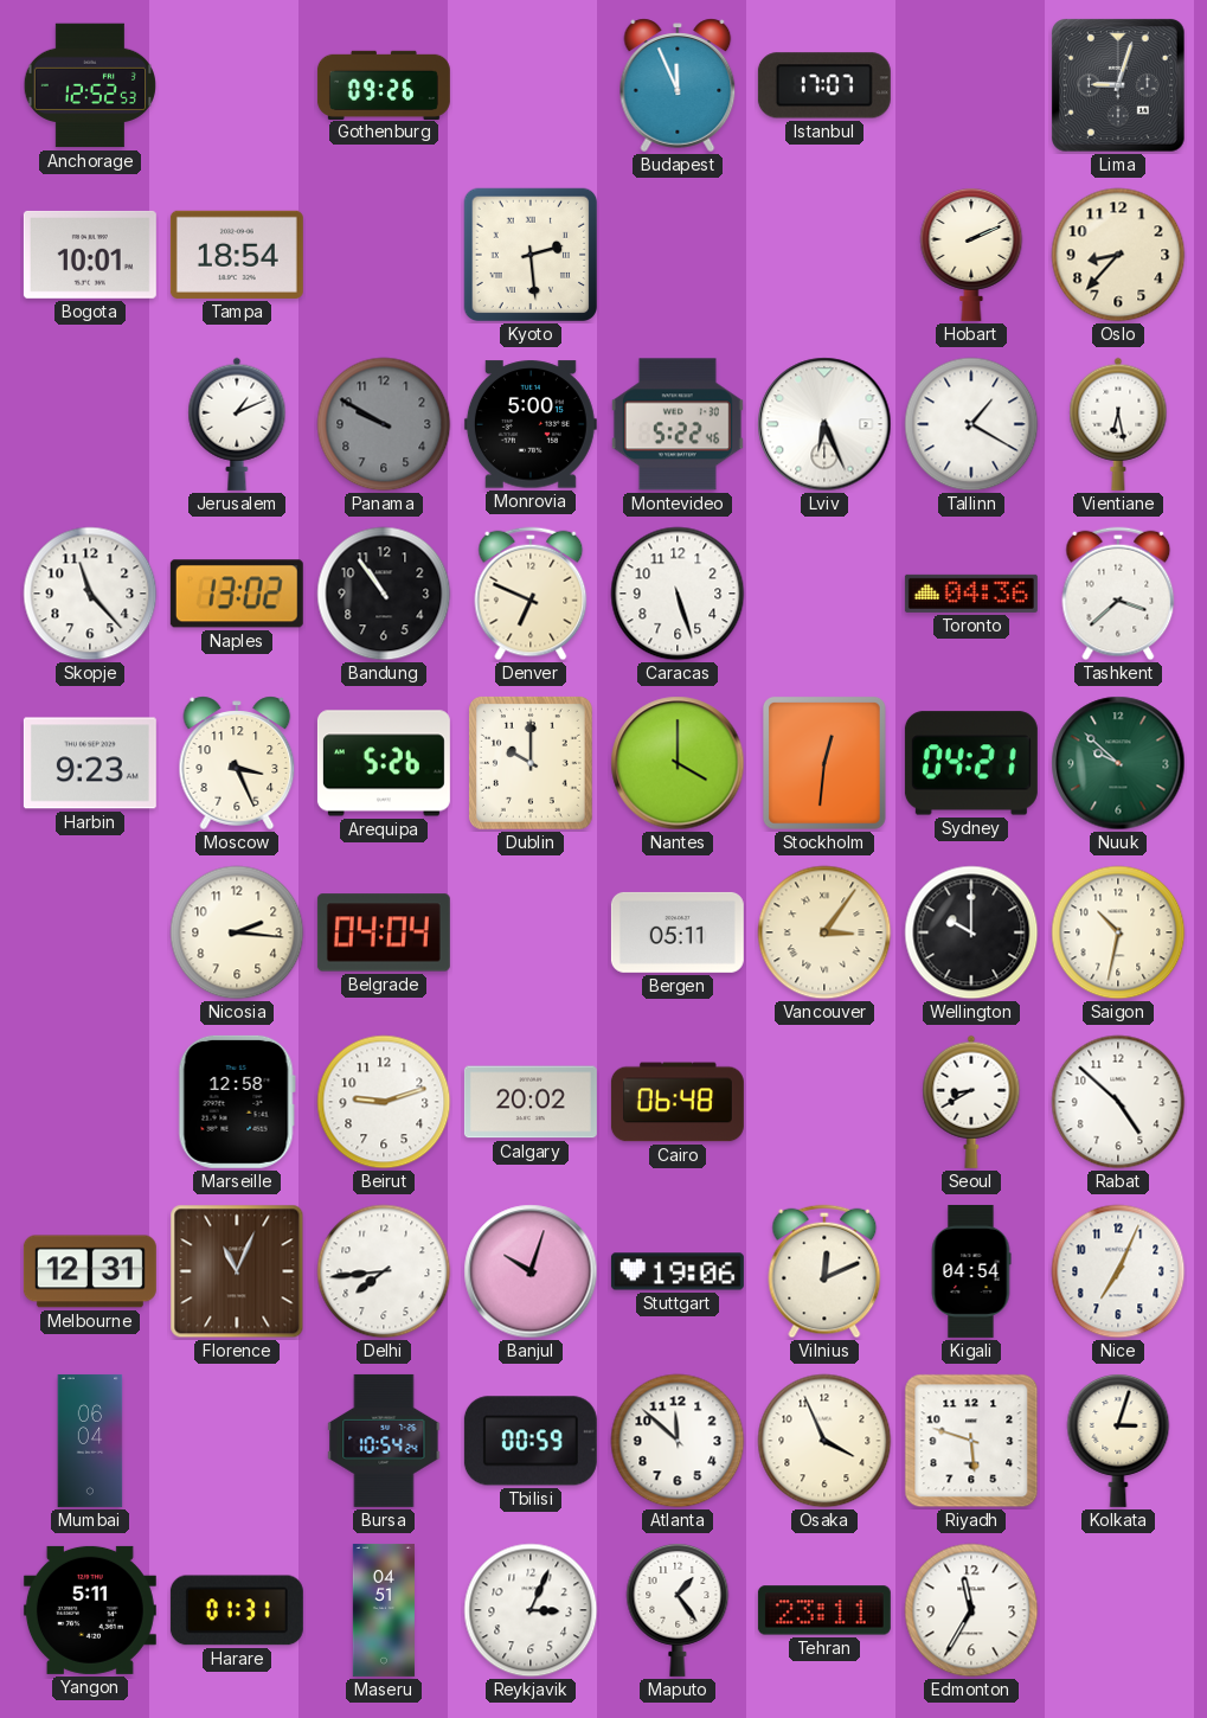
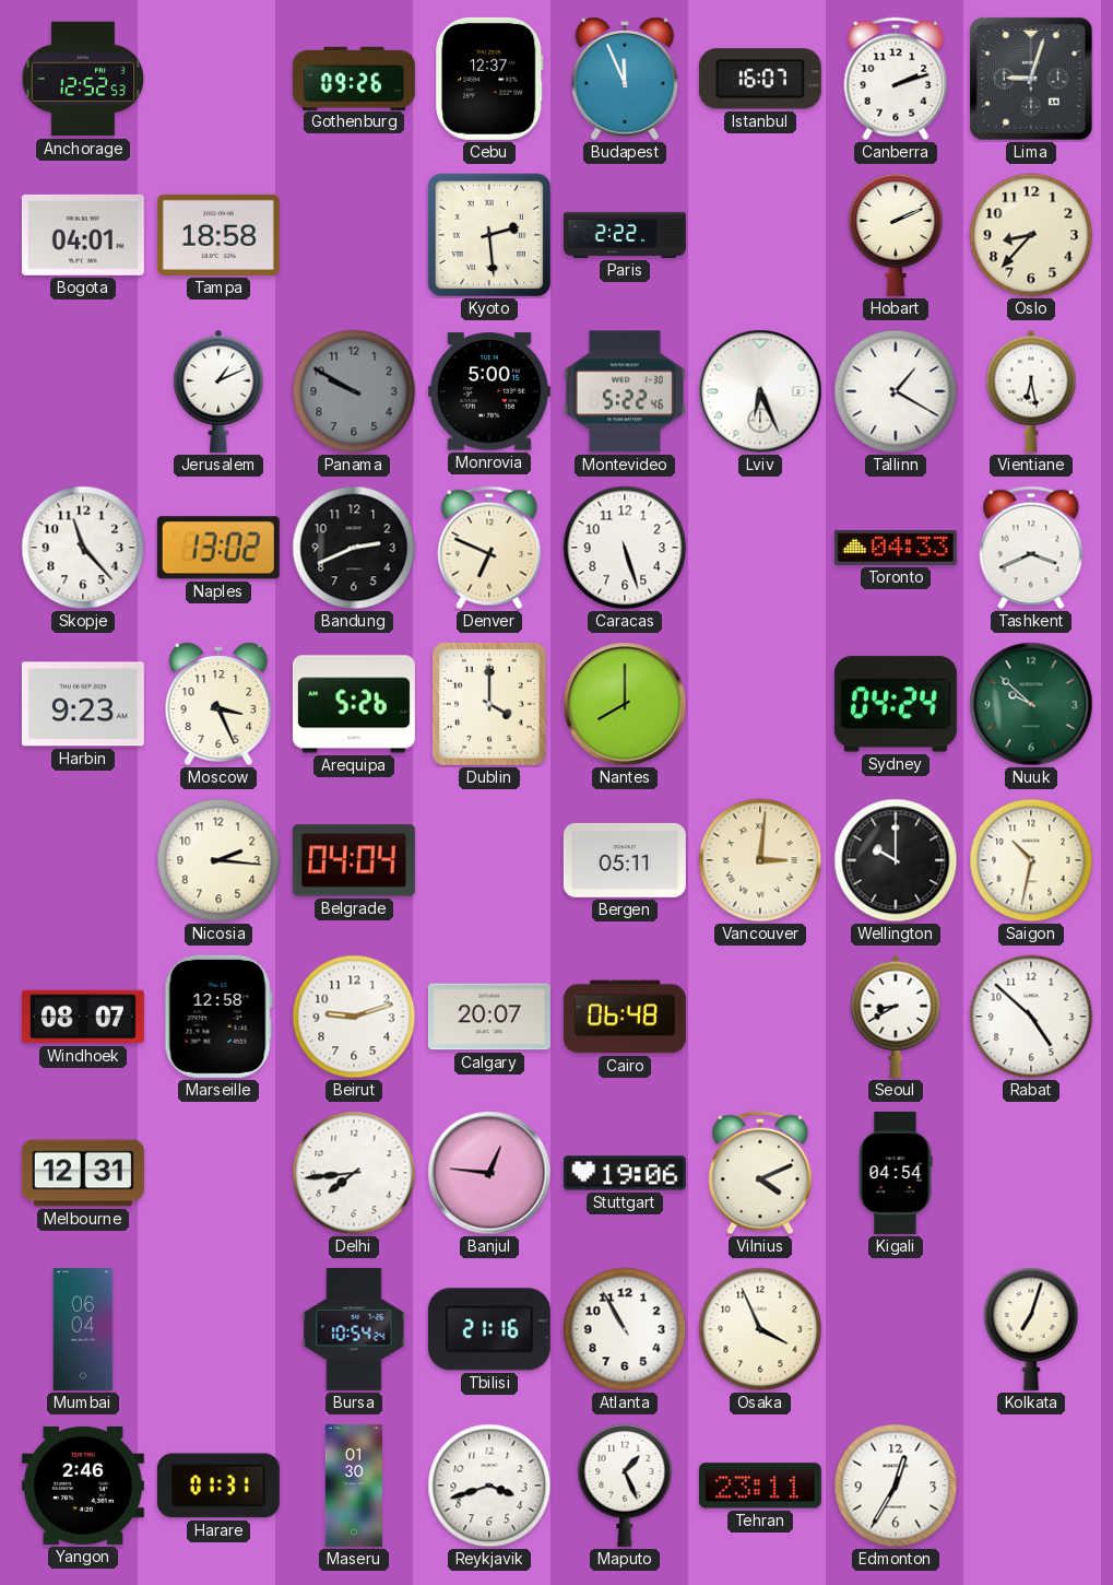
Cebu: none -> 12:37 (489, 79)
Istanbul: 17:07 -> 16:07 (760, 79)
Canberra: none -> 2:12 (896, 79)
Bogota: 10:01 -> 04:01 (83, 235)
Tampa: 18:54 -> 18:58 (218, 235)
Paris: none -> 2:22 (625, 235)
Bandung: 10:54 -> 2:41 (354, 548)
Toronto: 04:36 -> 04:33 (896, 548)
Tashkent: 3:38 -> 3:41 (1031, 548)
Dublin: 10:00 -> 4:00 (489, 704)
Nantes: 4:00 -> 8:00 (625, 704)
Stockholm: 12:31 -> none (824, 763)
Sydney: 04:21 -> 04:24 (896, 704)
Vancouver: 3:06 -> 3:01 (760, 860)
Windhoek: none -> 08:07 (83, 1017)
Calgary: 20:02 -> 20:07 (489, 1017)
Florence: 11:04 -> none (237, 1271)
Banjul: 10:03 -> 12:46 (489, 1173)
Vilnius: 12:11 -> 4:11 (760, 1173)
Nice: 7:04 -> none (1118, 1271)
Tbilisi: 00:59 -> 21:16 (489, 1329)
Atlanta: 11:52 -> 10:55 (625, 1329)
Riyadh: 5:48 -> none (971, 1441)
Kolkata: 3:03 -> 7:03 (1031, 1328)
Yangon: 5:11 -> 2:46 (83, 1486)
Maseru: 04:51 -> 01:30 (354, 1486)
Reykjavik: 3:04 -> 3:42 (489, 1486)
Maputo: 1:24 -> 1:26 (625, 1484)
Edmonton: 11:35 -> 12:35 (896, 1486)
